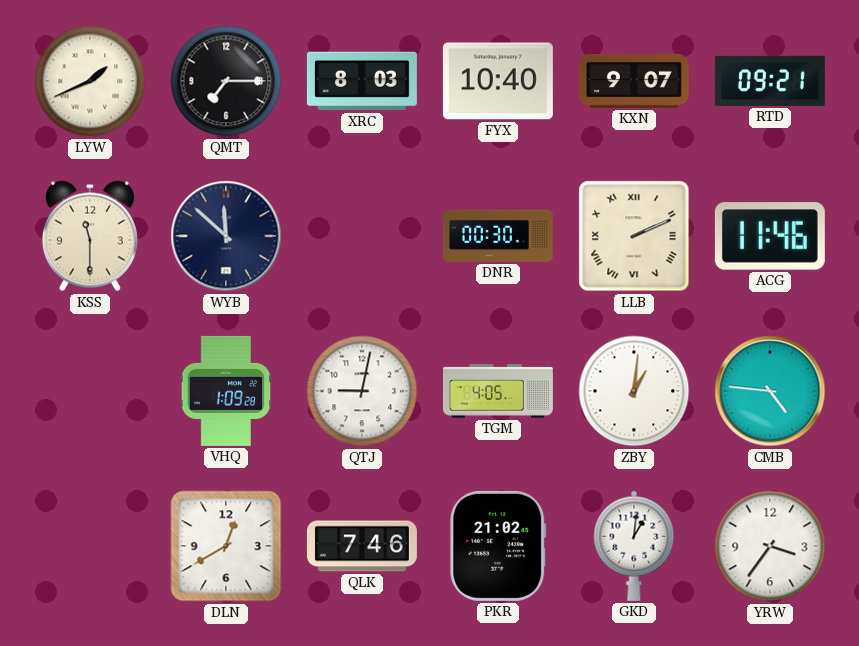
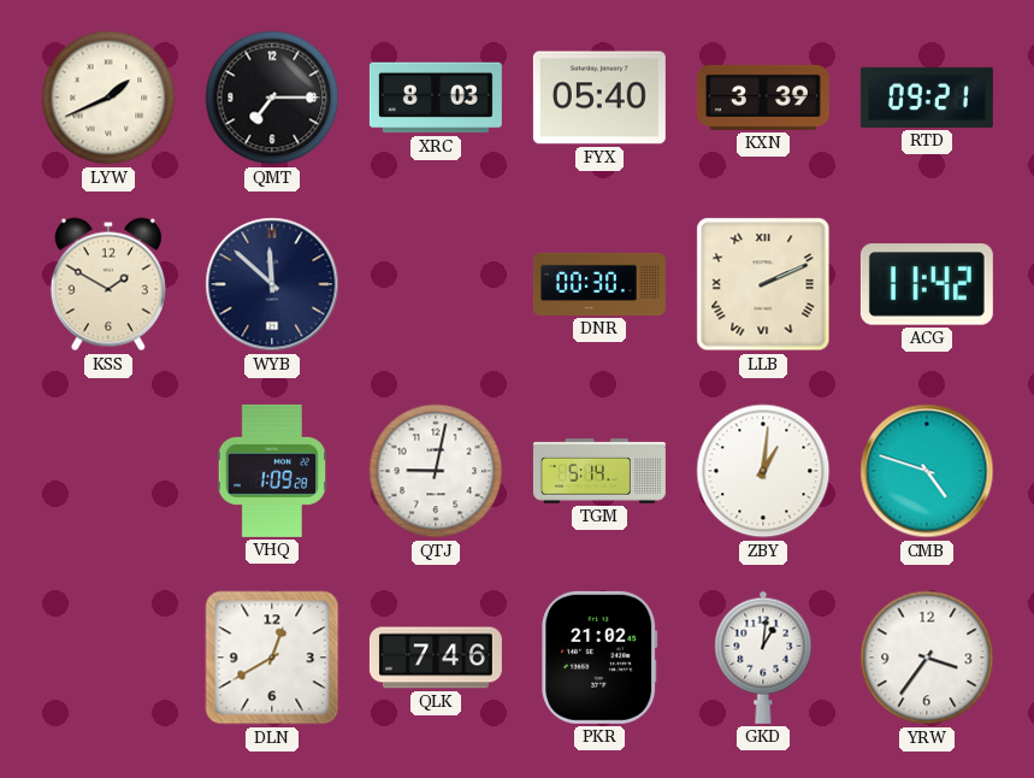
FYX: 10:40 -> 05:40 (599, 98)
KXN: 9:07 -> 3:39 (763, 98)
KSS: 11:30 -> 1:50 (108, 284)
ACG: 11:46 -> 11:42 (927, 284)
TGM: 4:05 -> 5:14 (599, 471)
CMB: 4:46 -> 4:48 (927, 471)
